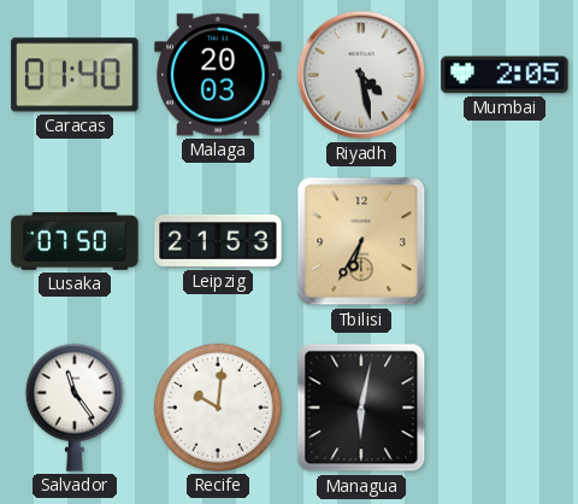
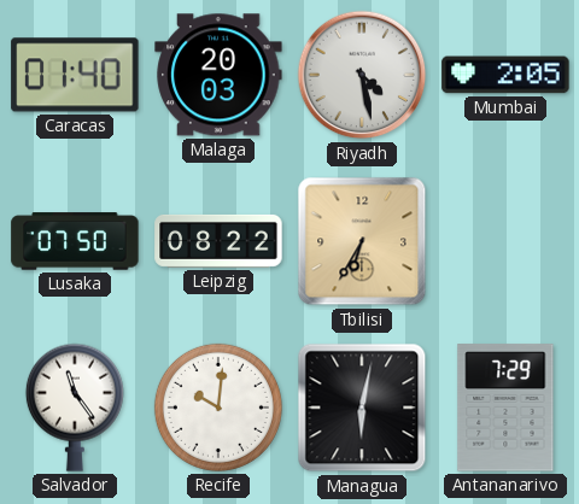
Leipzig: 21:53 -> 08:22 (218, 241)
Antananarivo: none -> 7:29 (505, 408)
